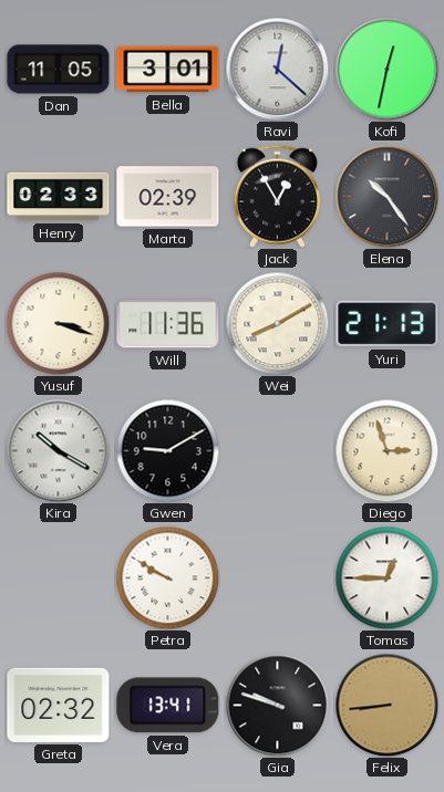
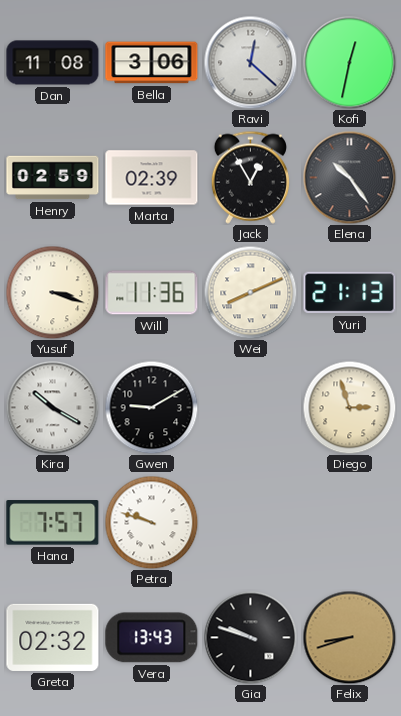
Dan: 11:05 -> 11:08 (53, 63)
Bella: 3:01 -> 3:06 (152, 63)
Henry: 02:33 -> 02:59 (53, 178)
Wei: 8:10 -> 8:11 (250, 292)
Hana: none -> 7:57 (53, 523)
Petra: 9:50 -> 9:48 (151, 522)
Tomas: 12:45 -> none (386, 577)
Vera: 13:41 -> 13:43 (152, 638)
Felix: 8:44 -> 8:42 (349, 637)
